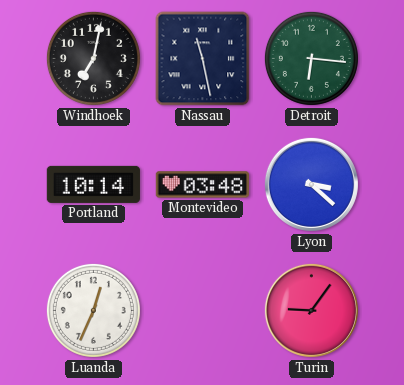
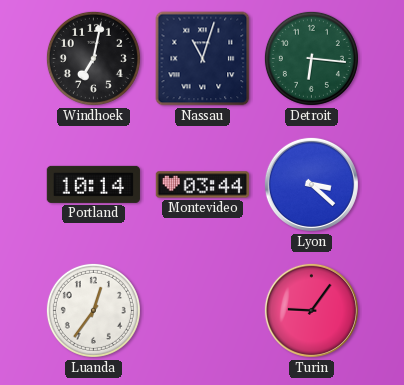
Nassau: 11:28 -> 11:03 (203, 59)
Montevideo: 03:48 -> 03:44 (202, 185)
Luanda: 12:34 -> 12:36 (93, 310)
